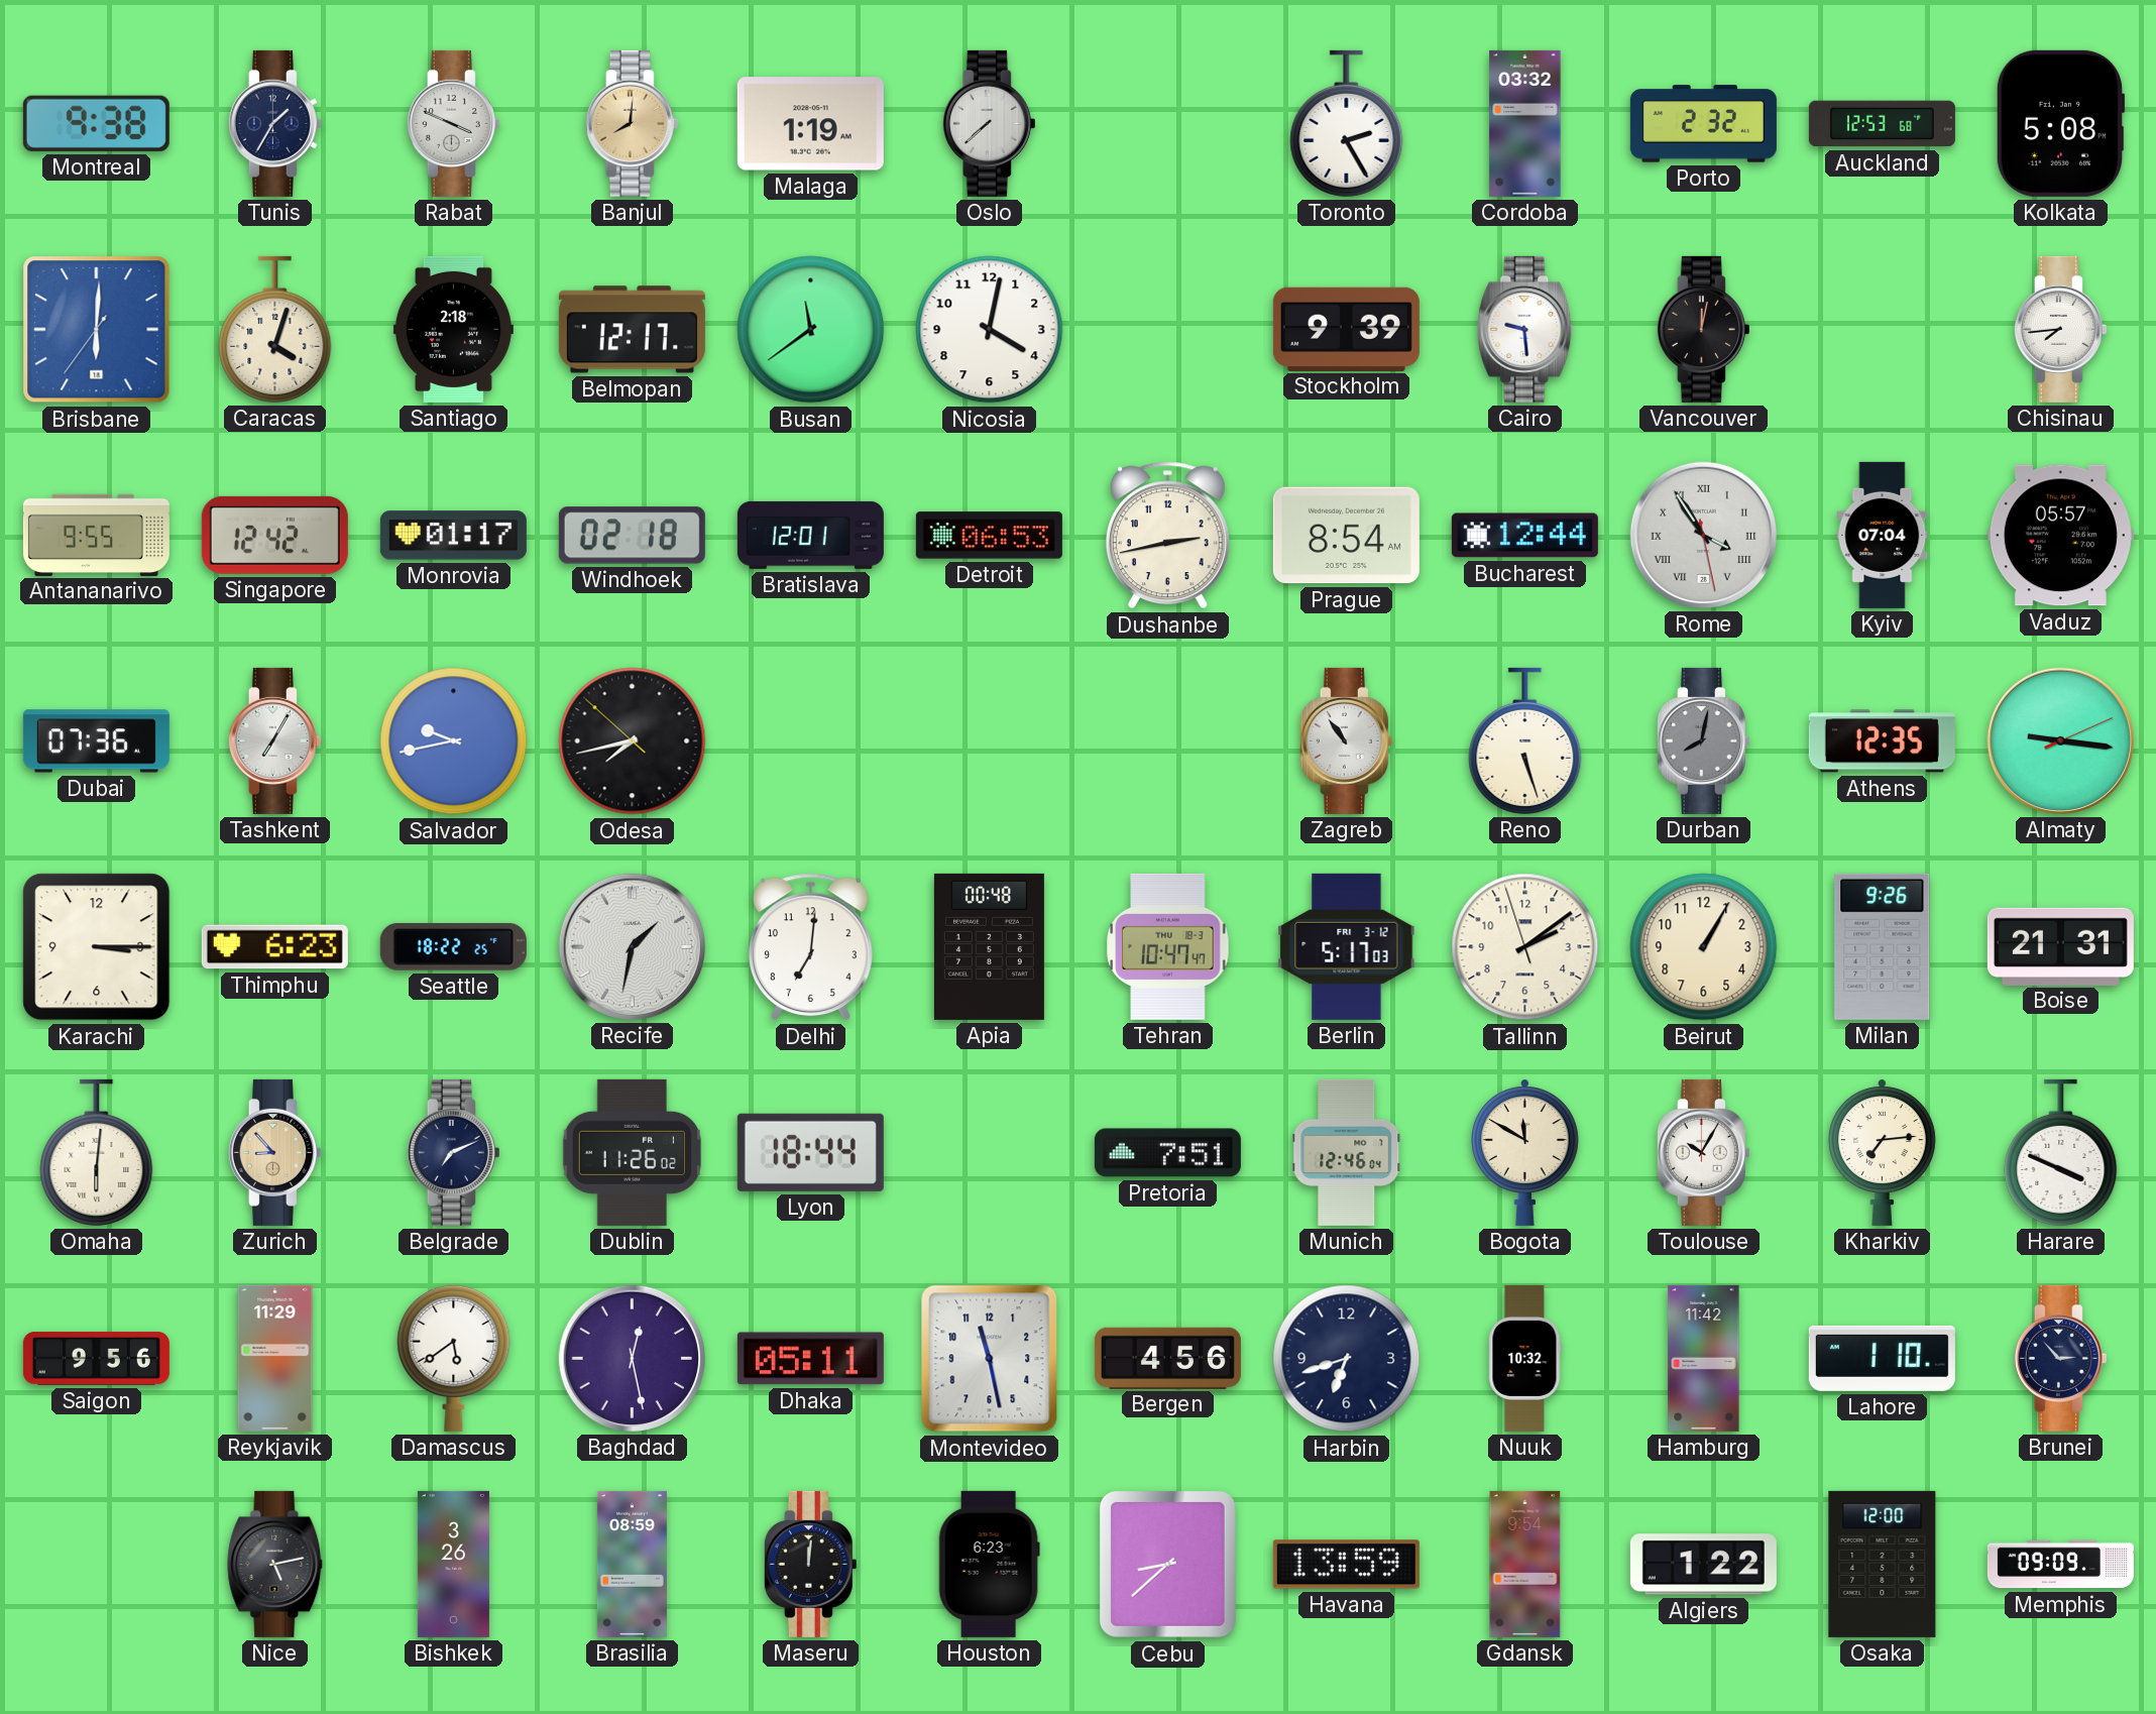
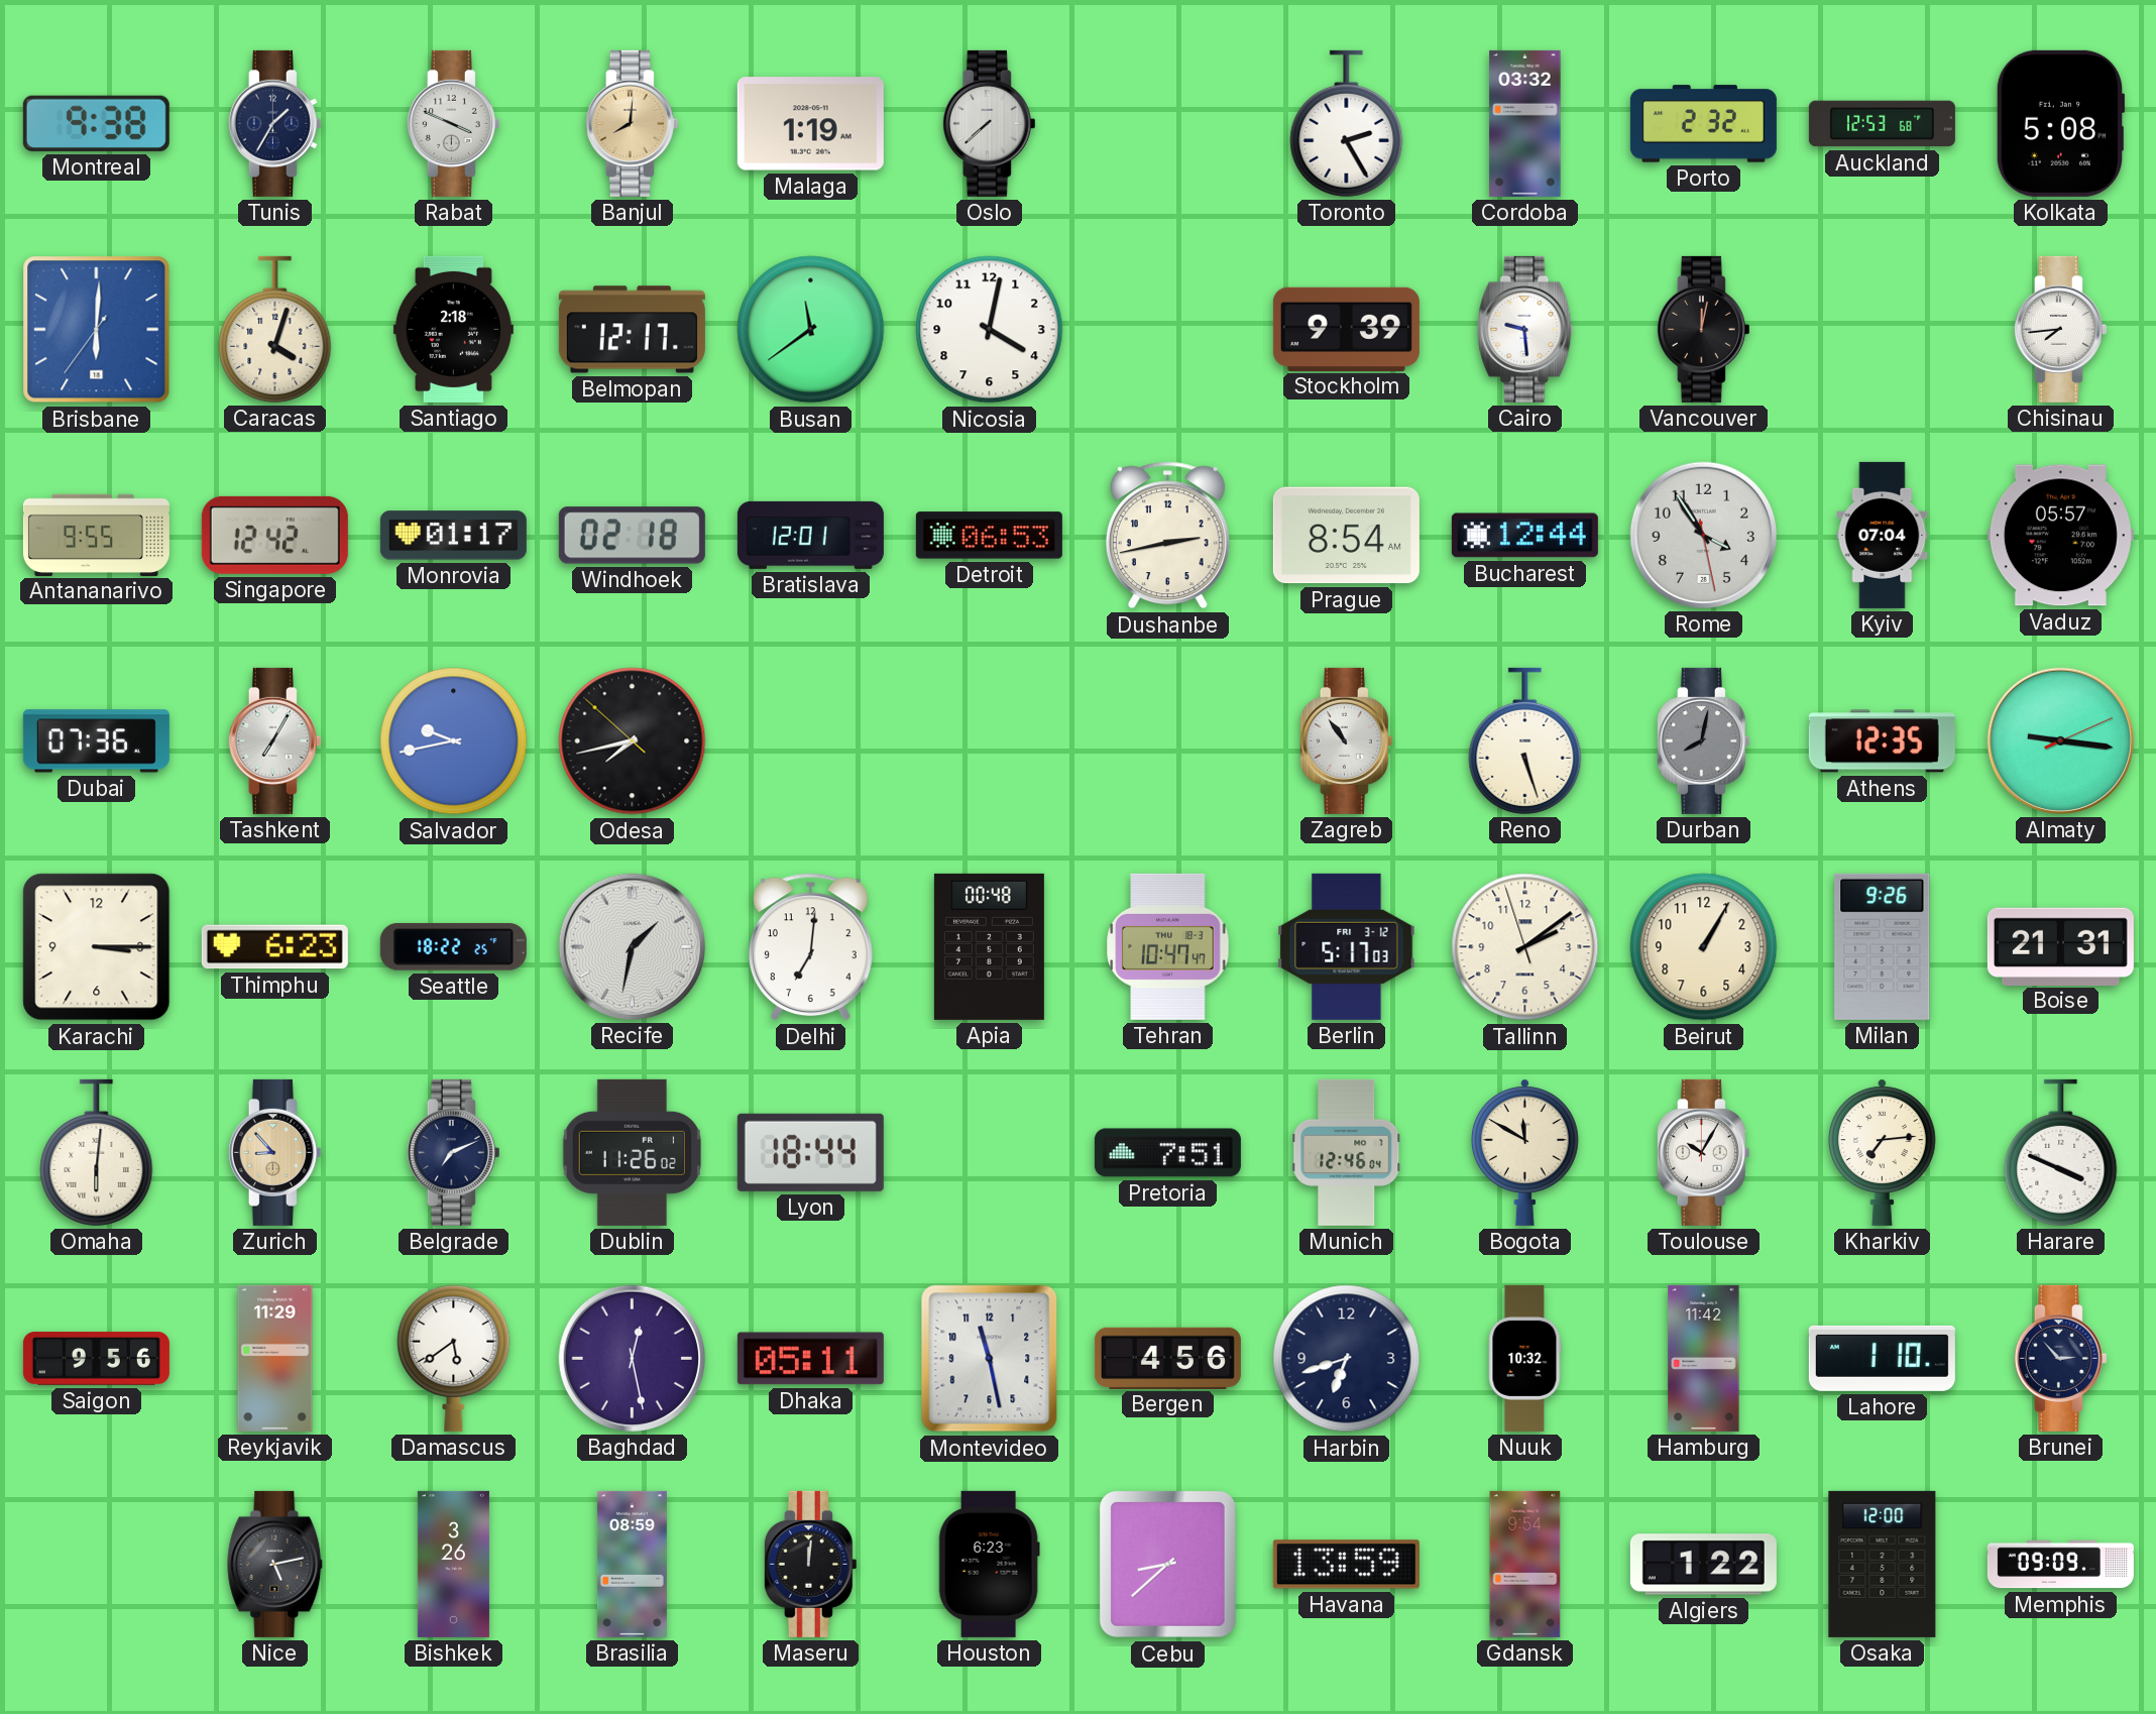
Rome numerals: Roman -> Arabic (1703, 535)
